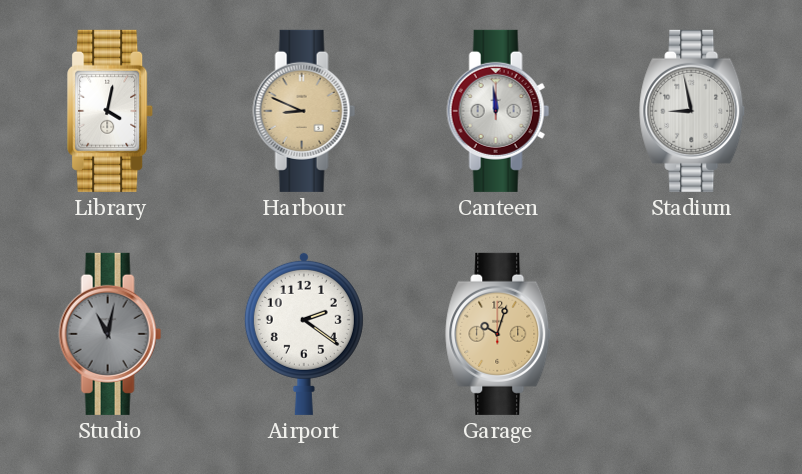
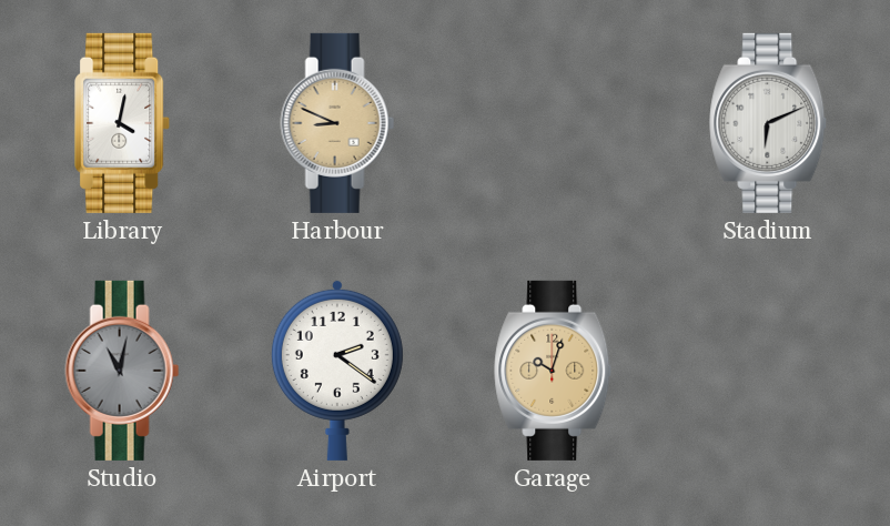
Canteen: 11:59 -> none (498, 111)
Stadium: 8:58 -> 6:11 (769, 123)
